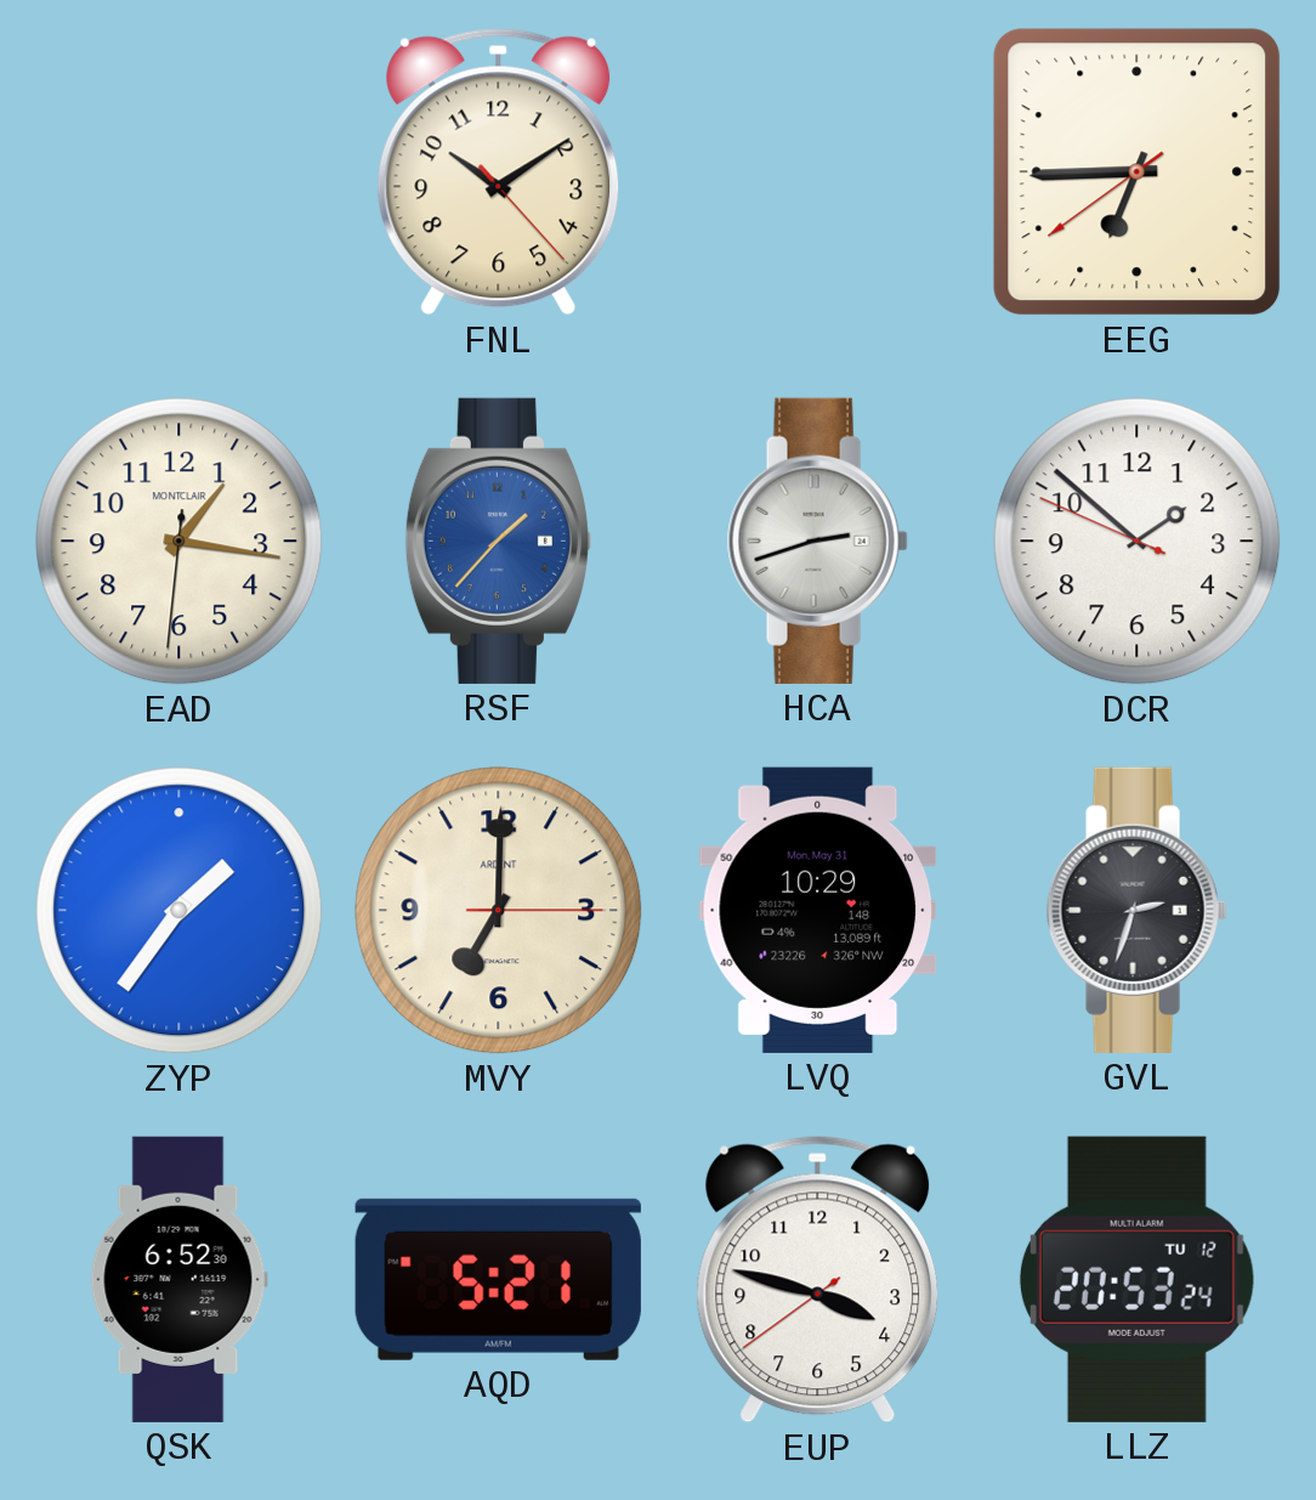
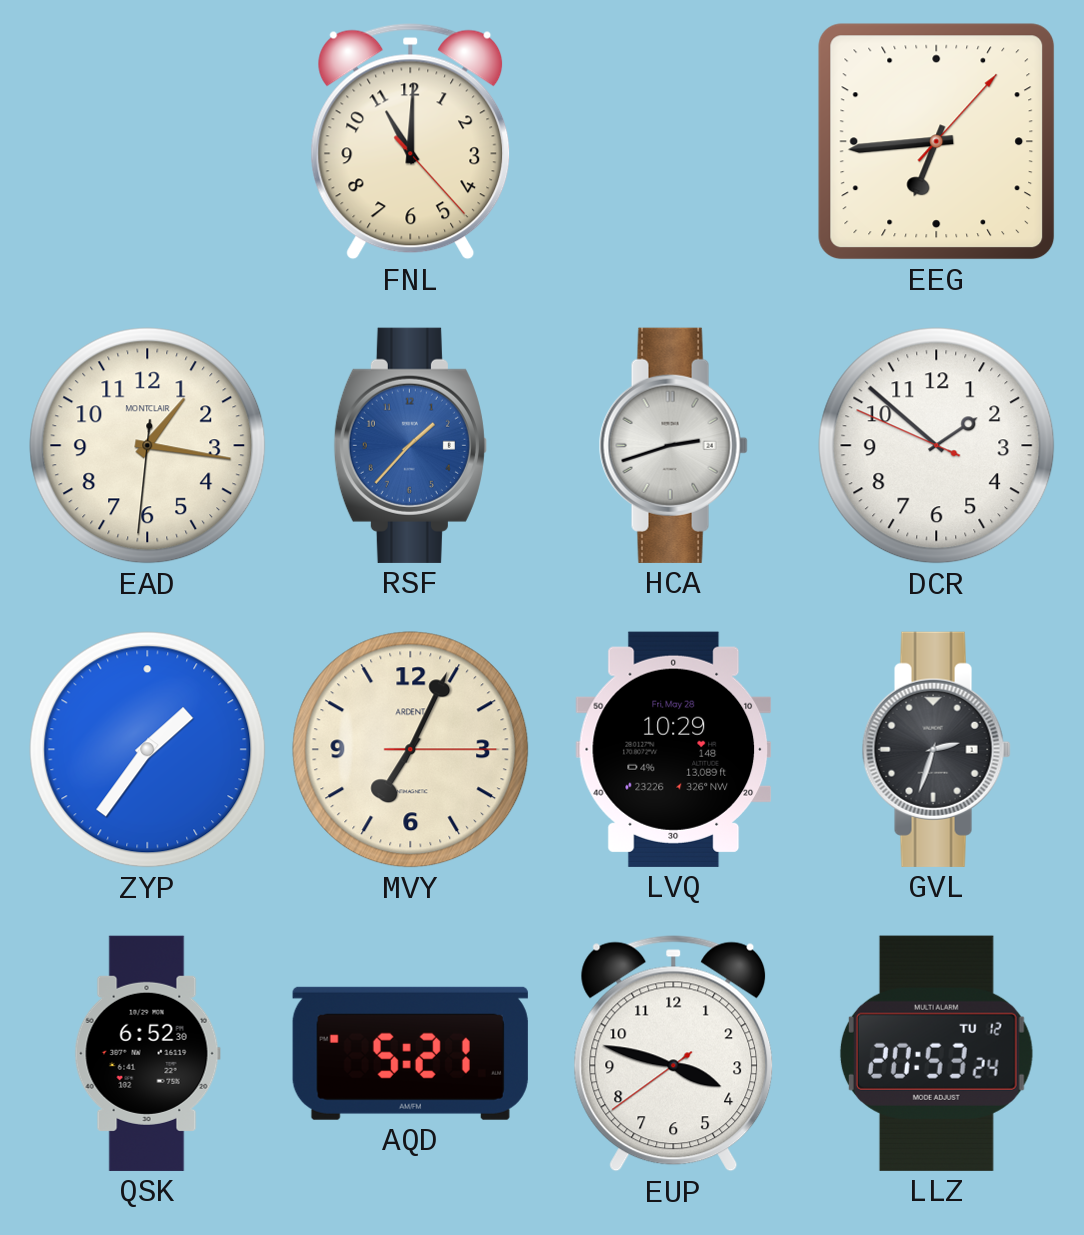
FNL: 10:09 -> 11:00 (411, 142)
EEG: 6:44:39 -> 6:44:07 (937, 142)
MVY: 7:00 -> 7:04 (411, 750)
LVQ date: Mon, May 31 -> Fri, May 28 (674, 749)
